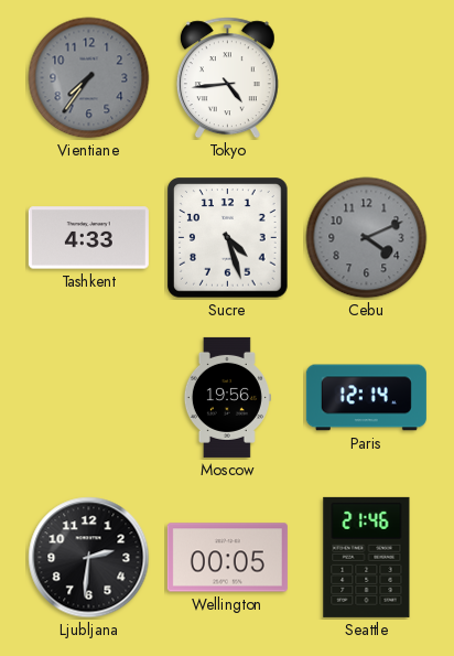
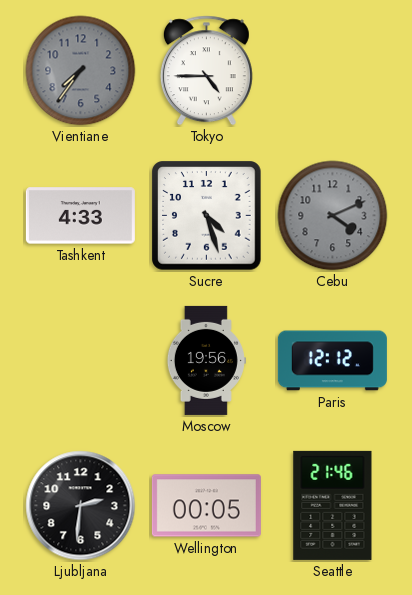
Tokyo: 4:44 -> 4:45 (206, 71)
Paris: 12:14 -> 12:12 (332, 361)
